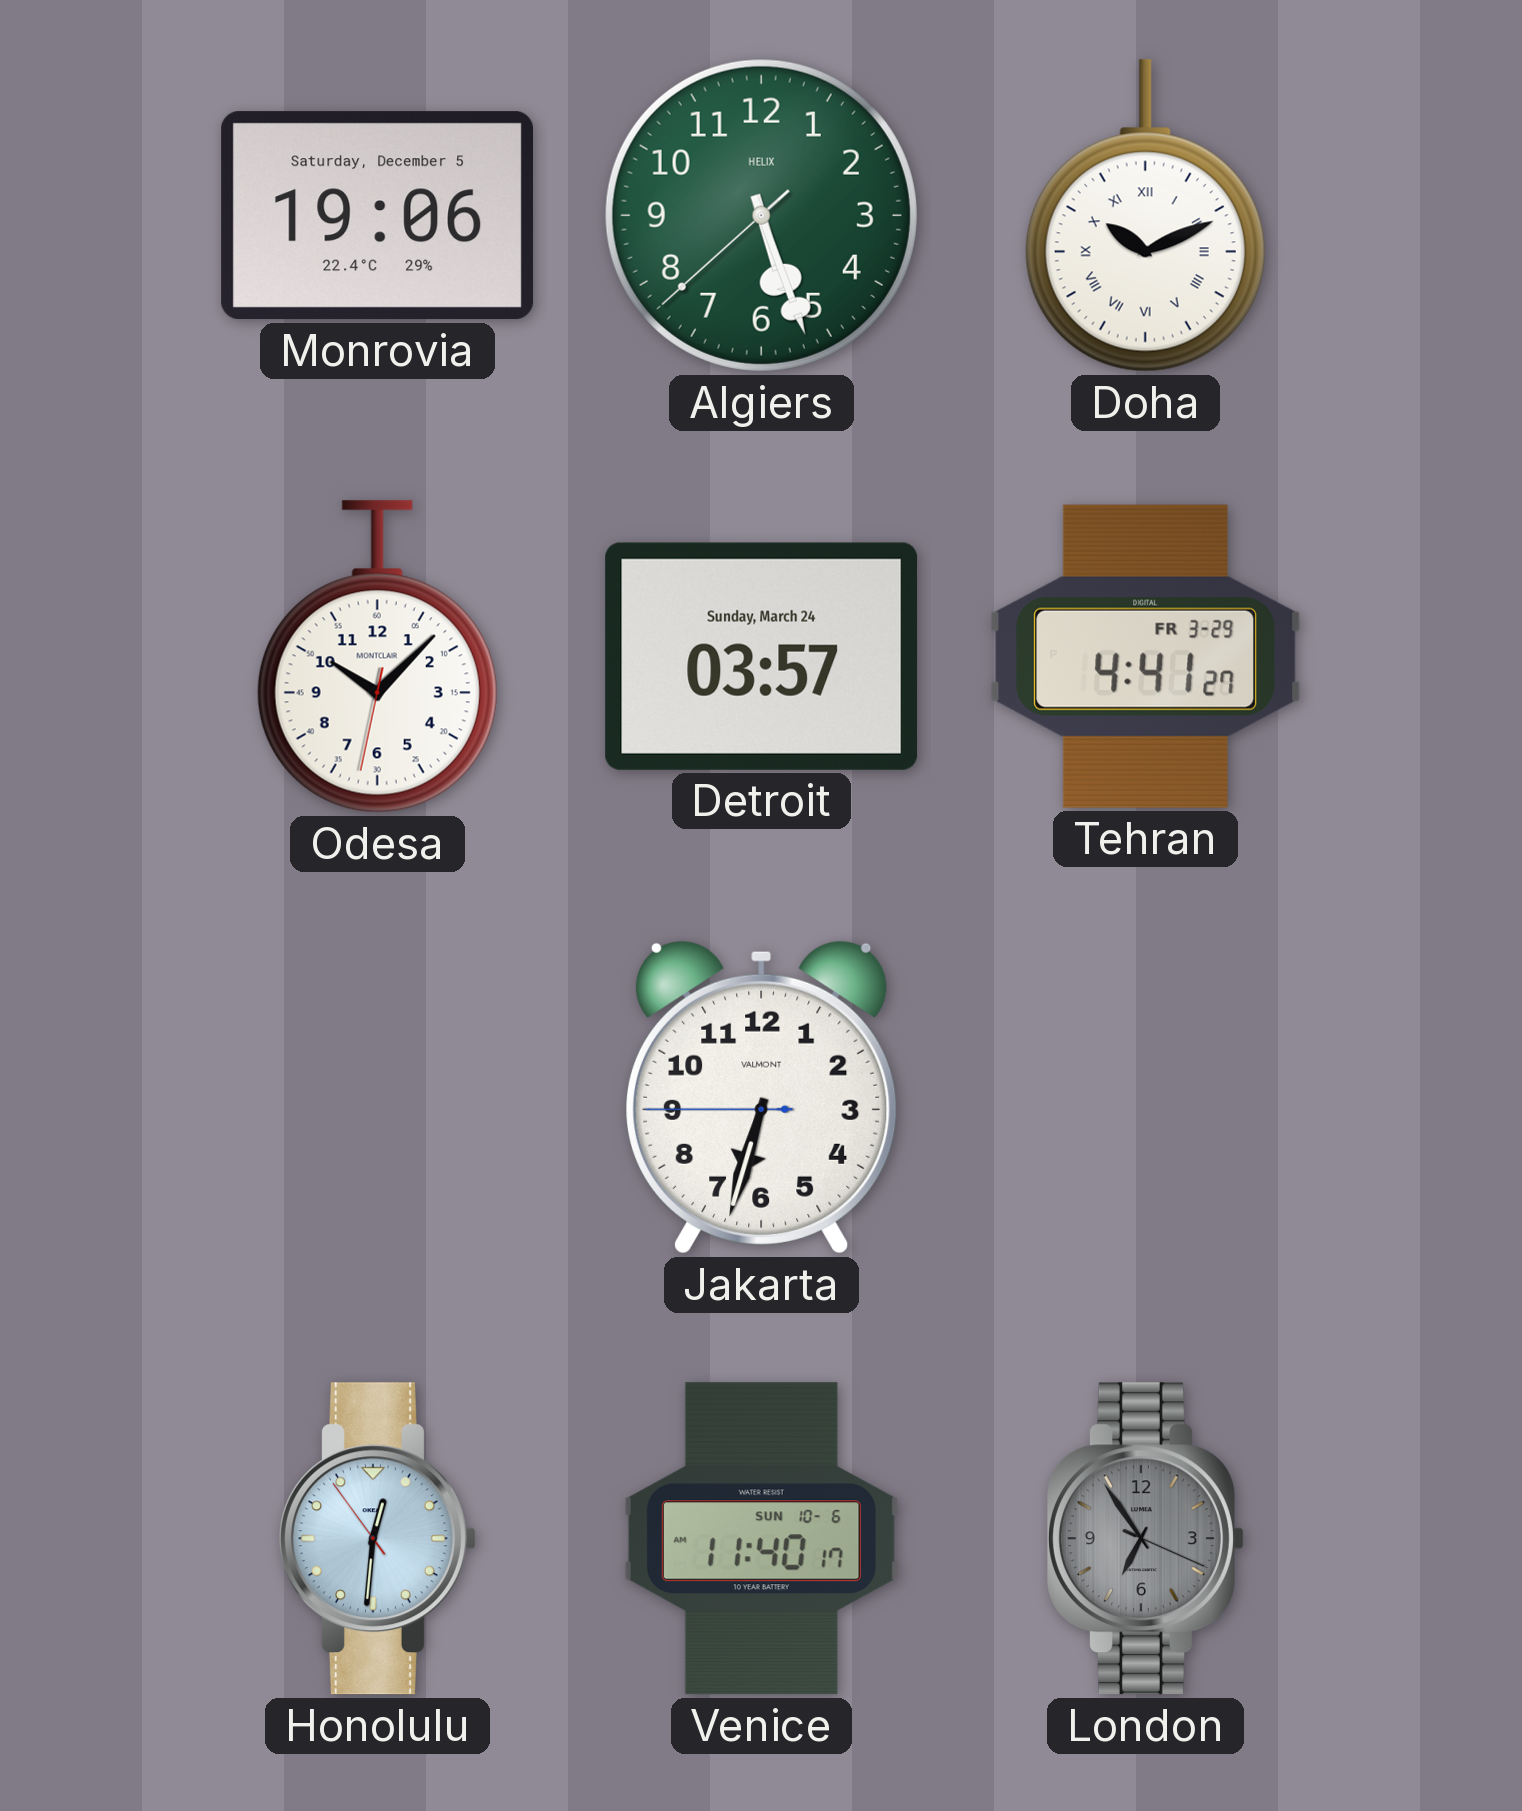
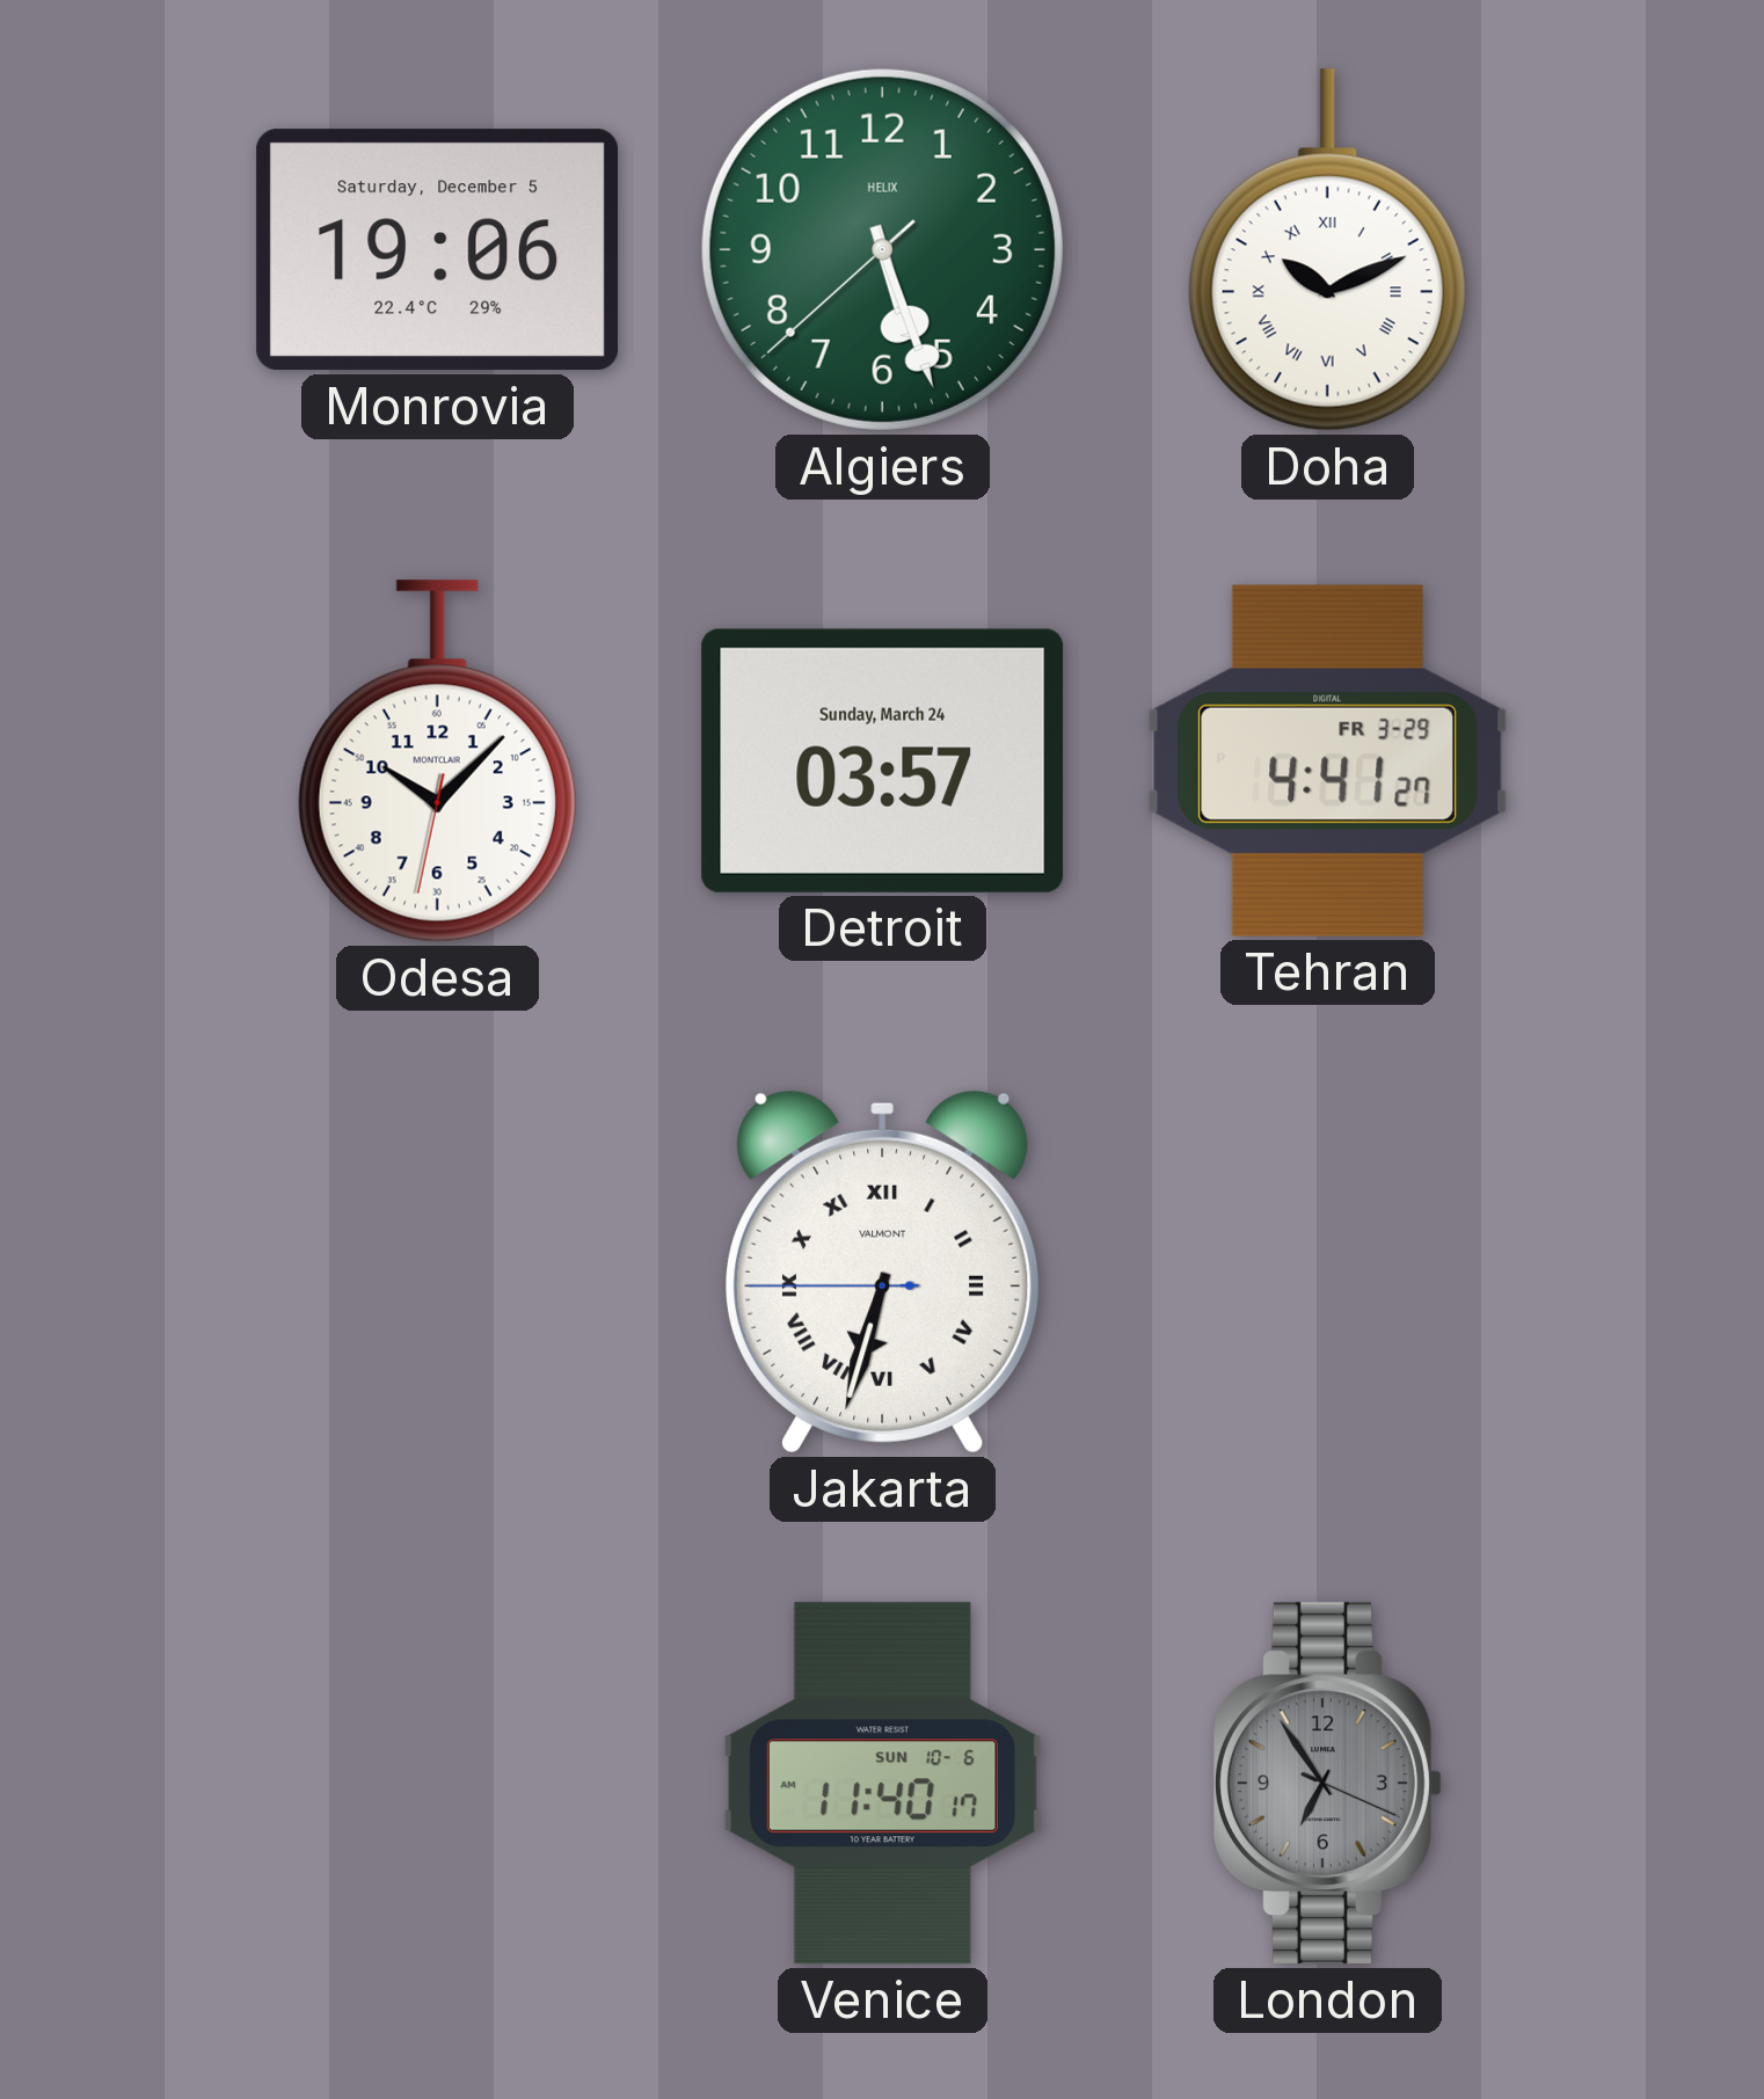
Jakarta numerals: Arabic -> Roman (883, 1271)
Honolulu: 12:30 -> none (377, 1539)
